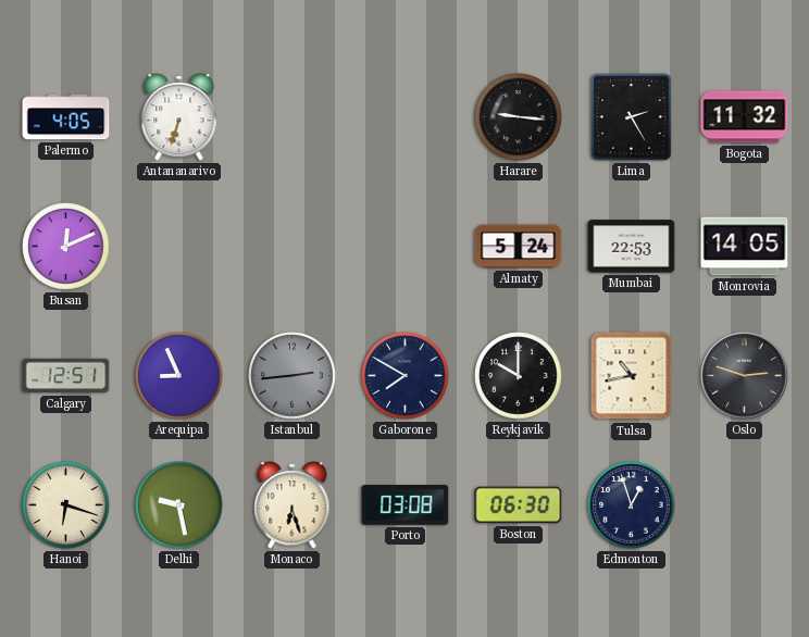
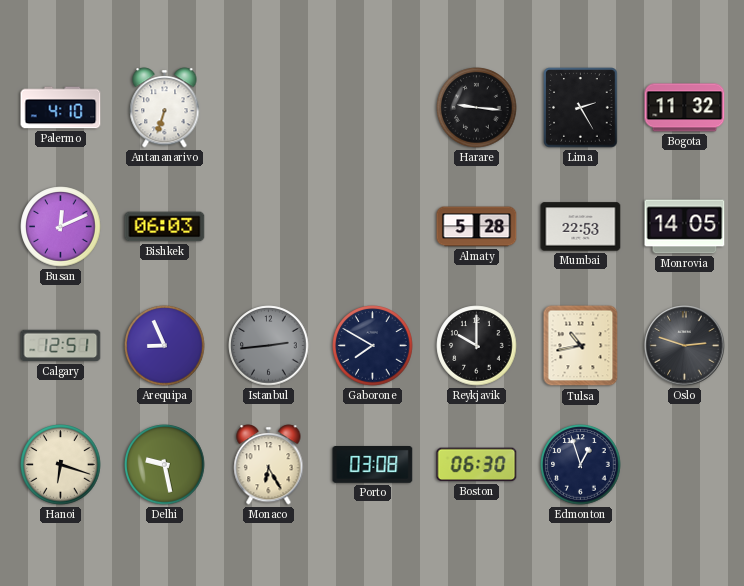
Palermo: 4:05 -> 4:10 (61, 108)
Bishkek: none -> 06:03 (165, 227)
Almaty: 5:24 -> 5:28 (477, 227)
Monaco: 6:27 -> 6:25 (269, 465)
